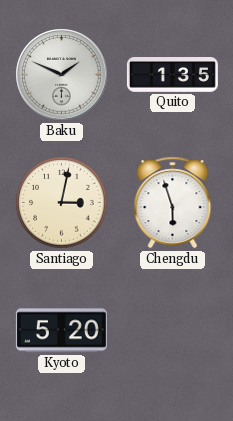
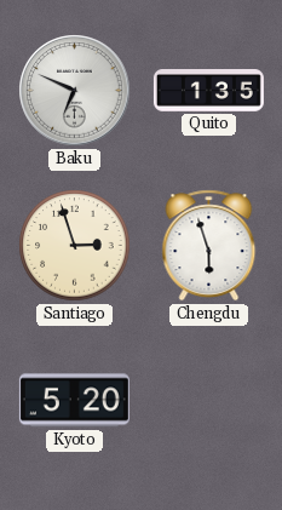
Baku: 1:49 -> 6:49 (75, 91)
Santiago: 3:02 -> 2:57 (75, 246)
